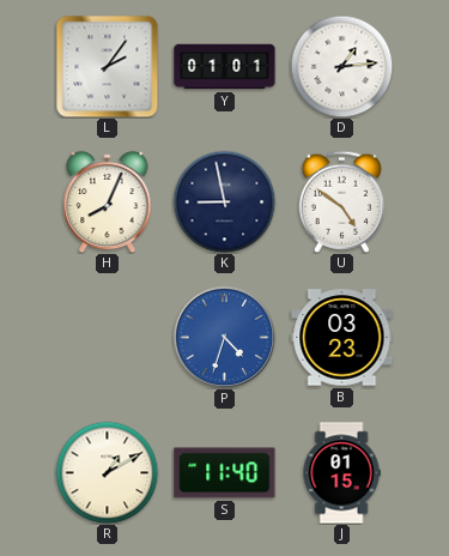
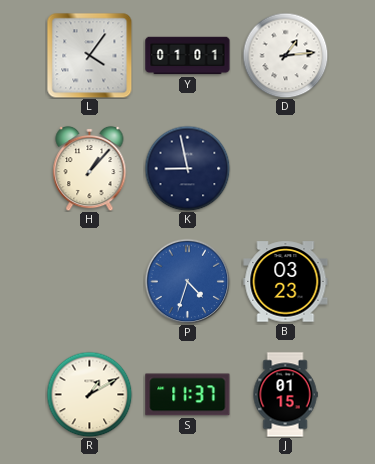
L: 2:06 -> 4:06 (89, 55)
H: 8:04 -> 1:07 (90, 168)
U: 4:51 -> none (341, 201)
S: 11:40 -> 11:37 (188, 395)
